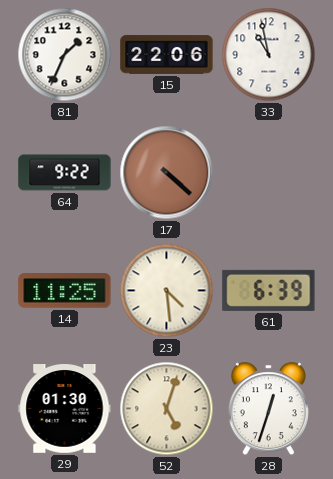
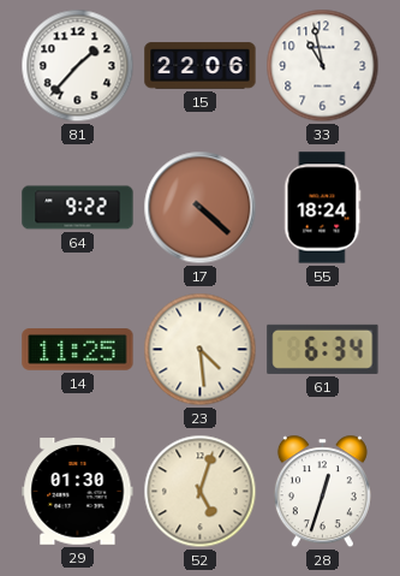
81: 1:34 -> 1:37 (78, 66)
55: none -> 18:24 (323, 208)
61: 6:39 -> 6:34 (323, 349)
